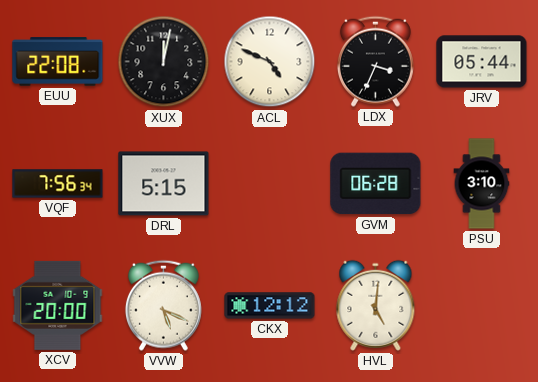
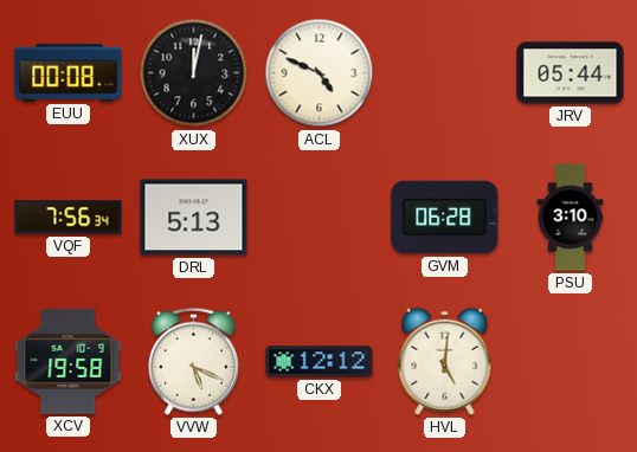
EUU: 22:08 -> 00:08 (69, 73)
LDX: 3:34 -> none (375, 61)
DRL: 5:15 -> 5:13 (194, 218)
XCV: 20:00 -> 19:58 (69, 361)
